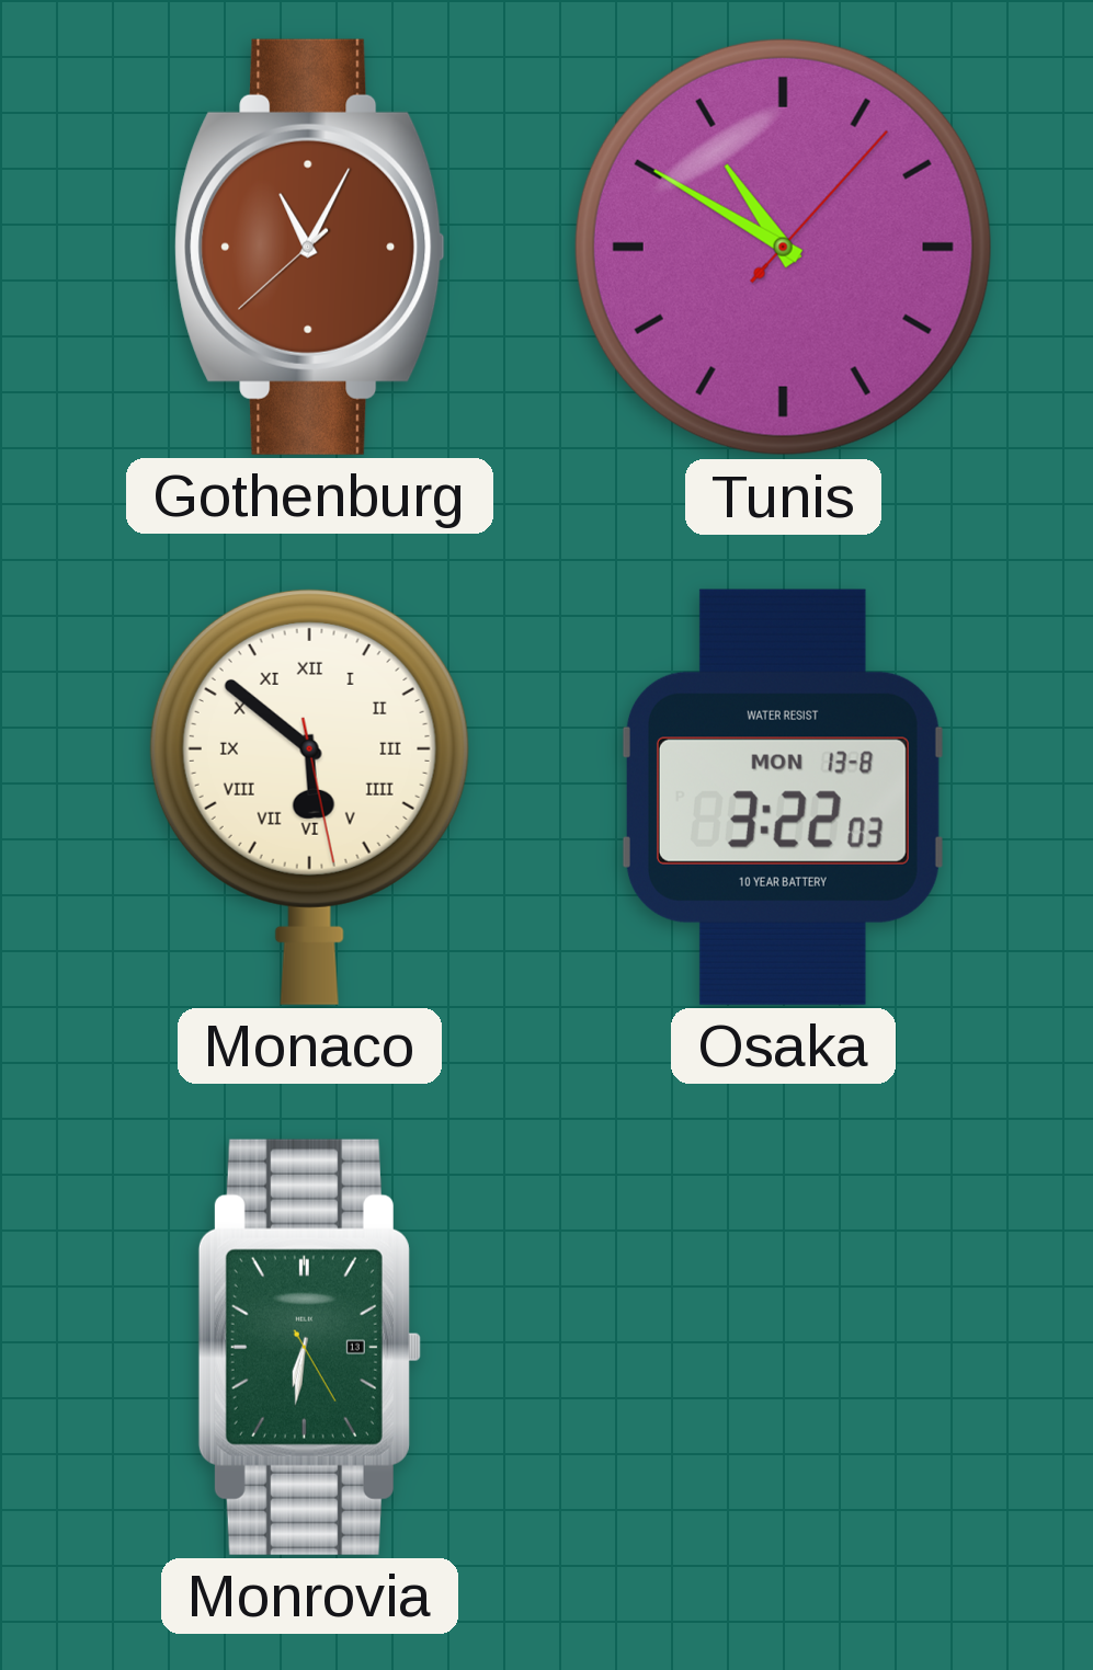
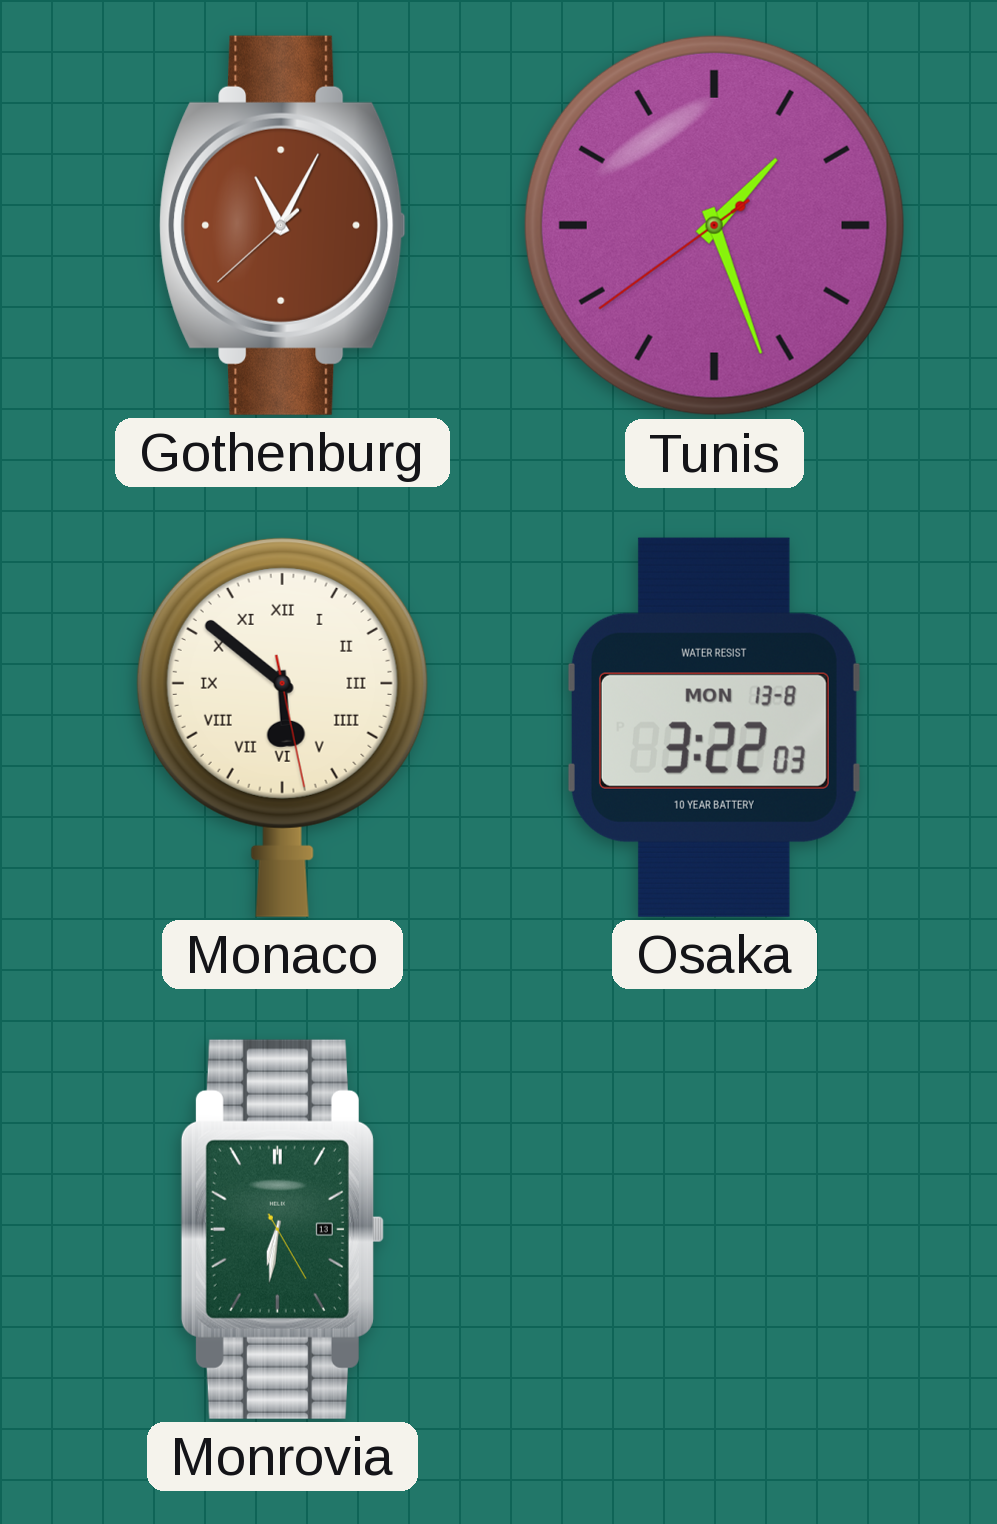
Tunis: 10:50 -> 1:26 (714, 225)
